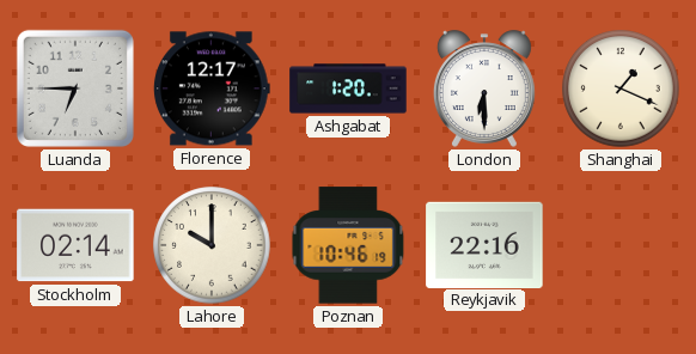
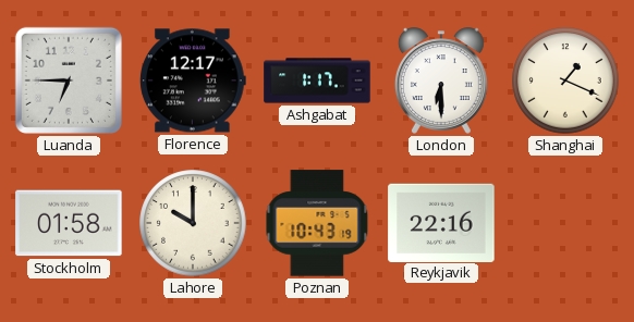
Ashgabat: 1:20 -> 1:17 (317, 81)
Stockholm: 02:14 -> 01:58 (69, 223)
Poznan: 10:46 -> 10:43 (317, 223)
